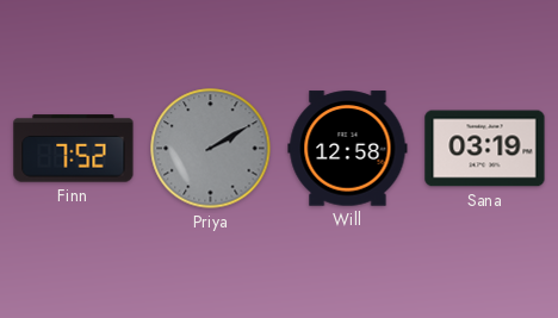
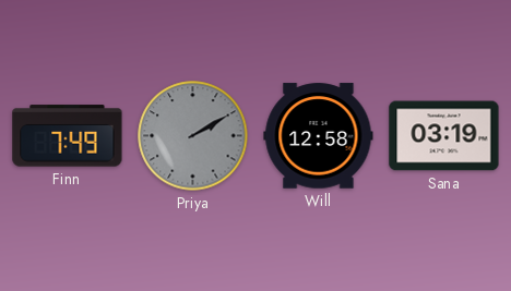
Finn: 7:52 -> 7:49 (68, 136)
